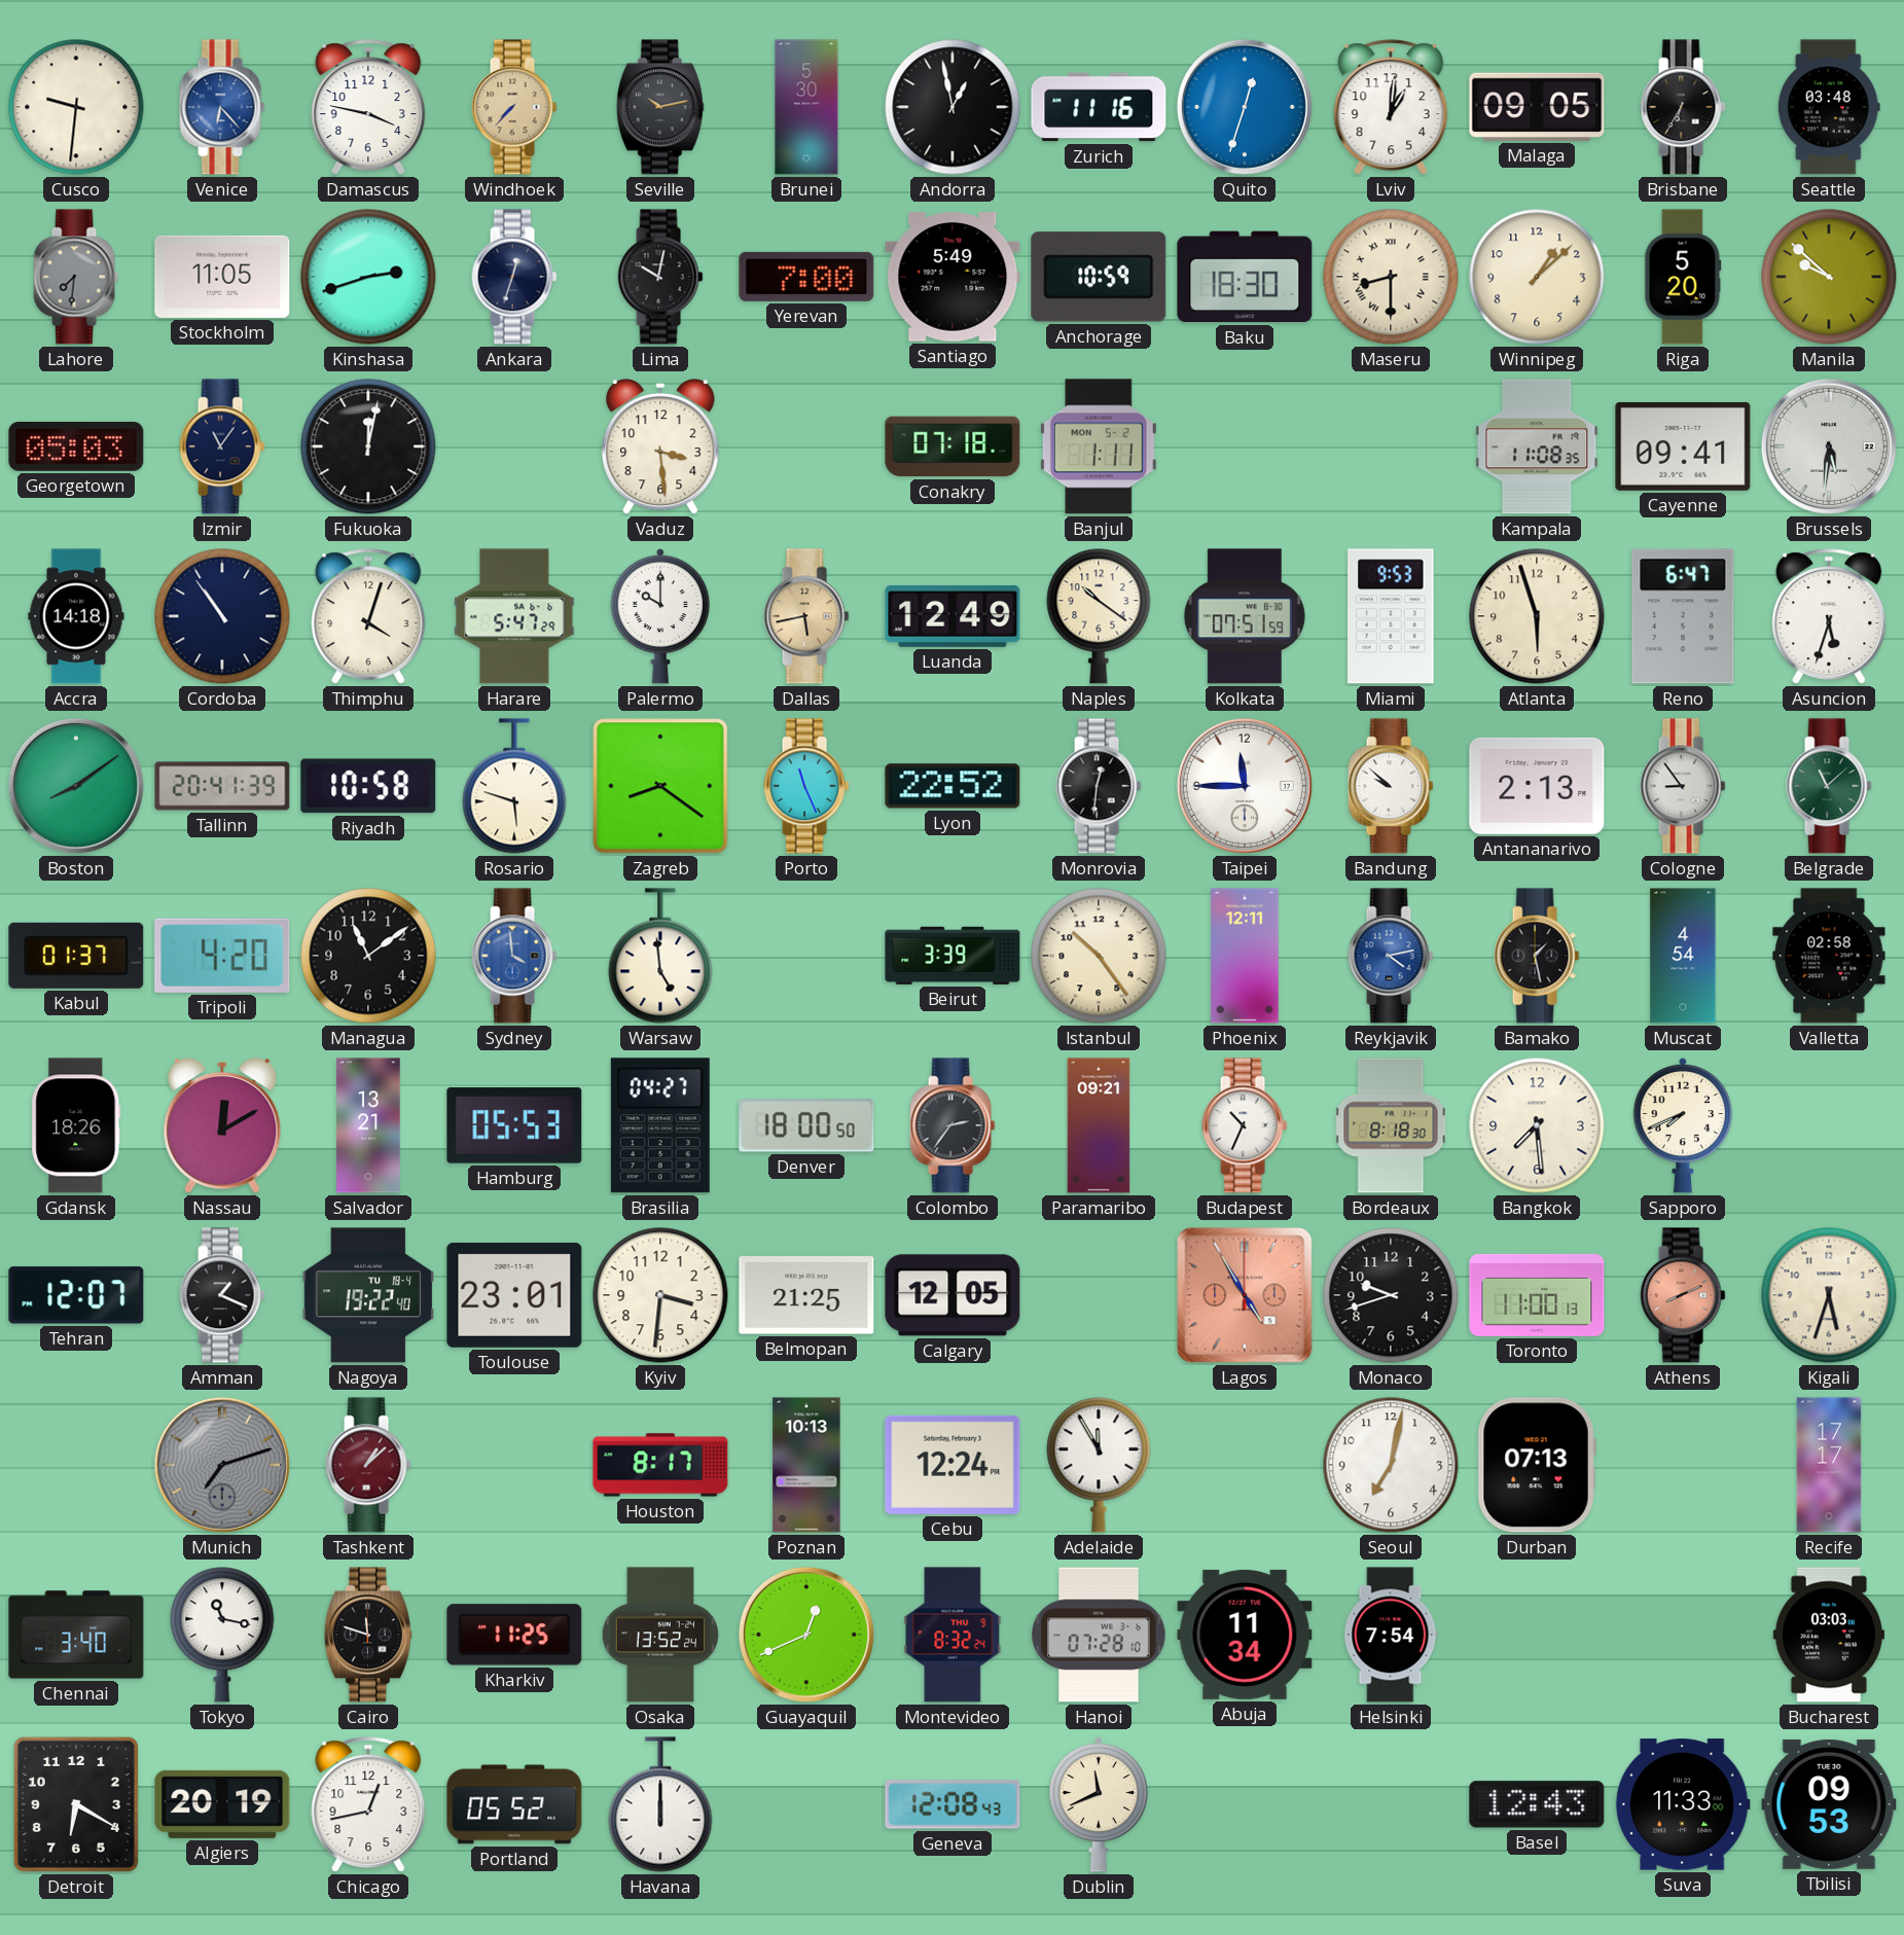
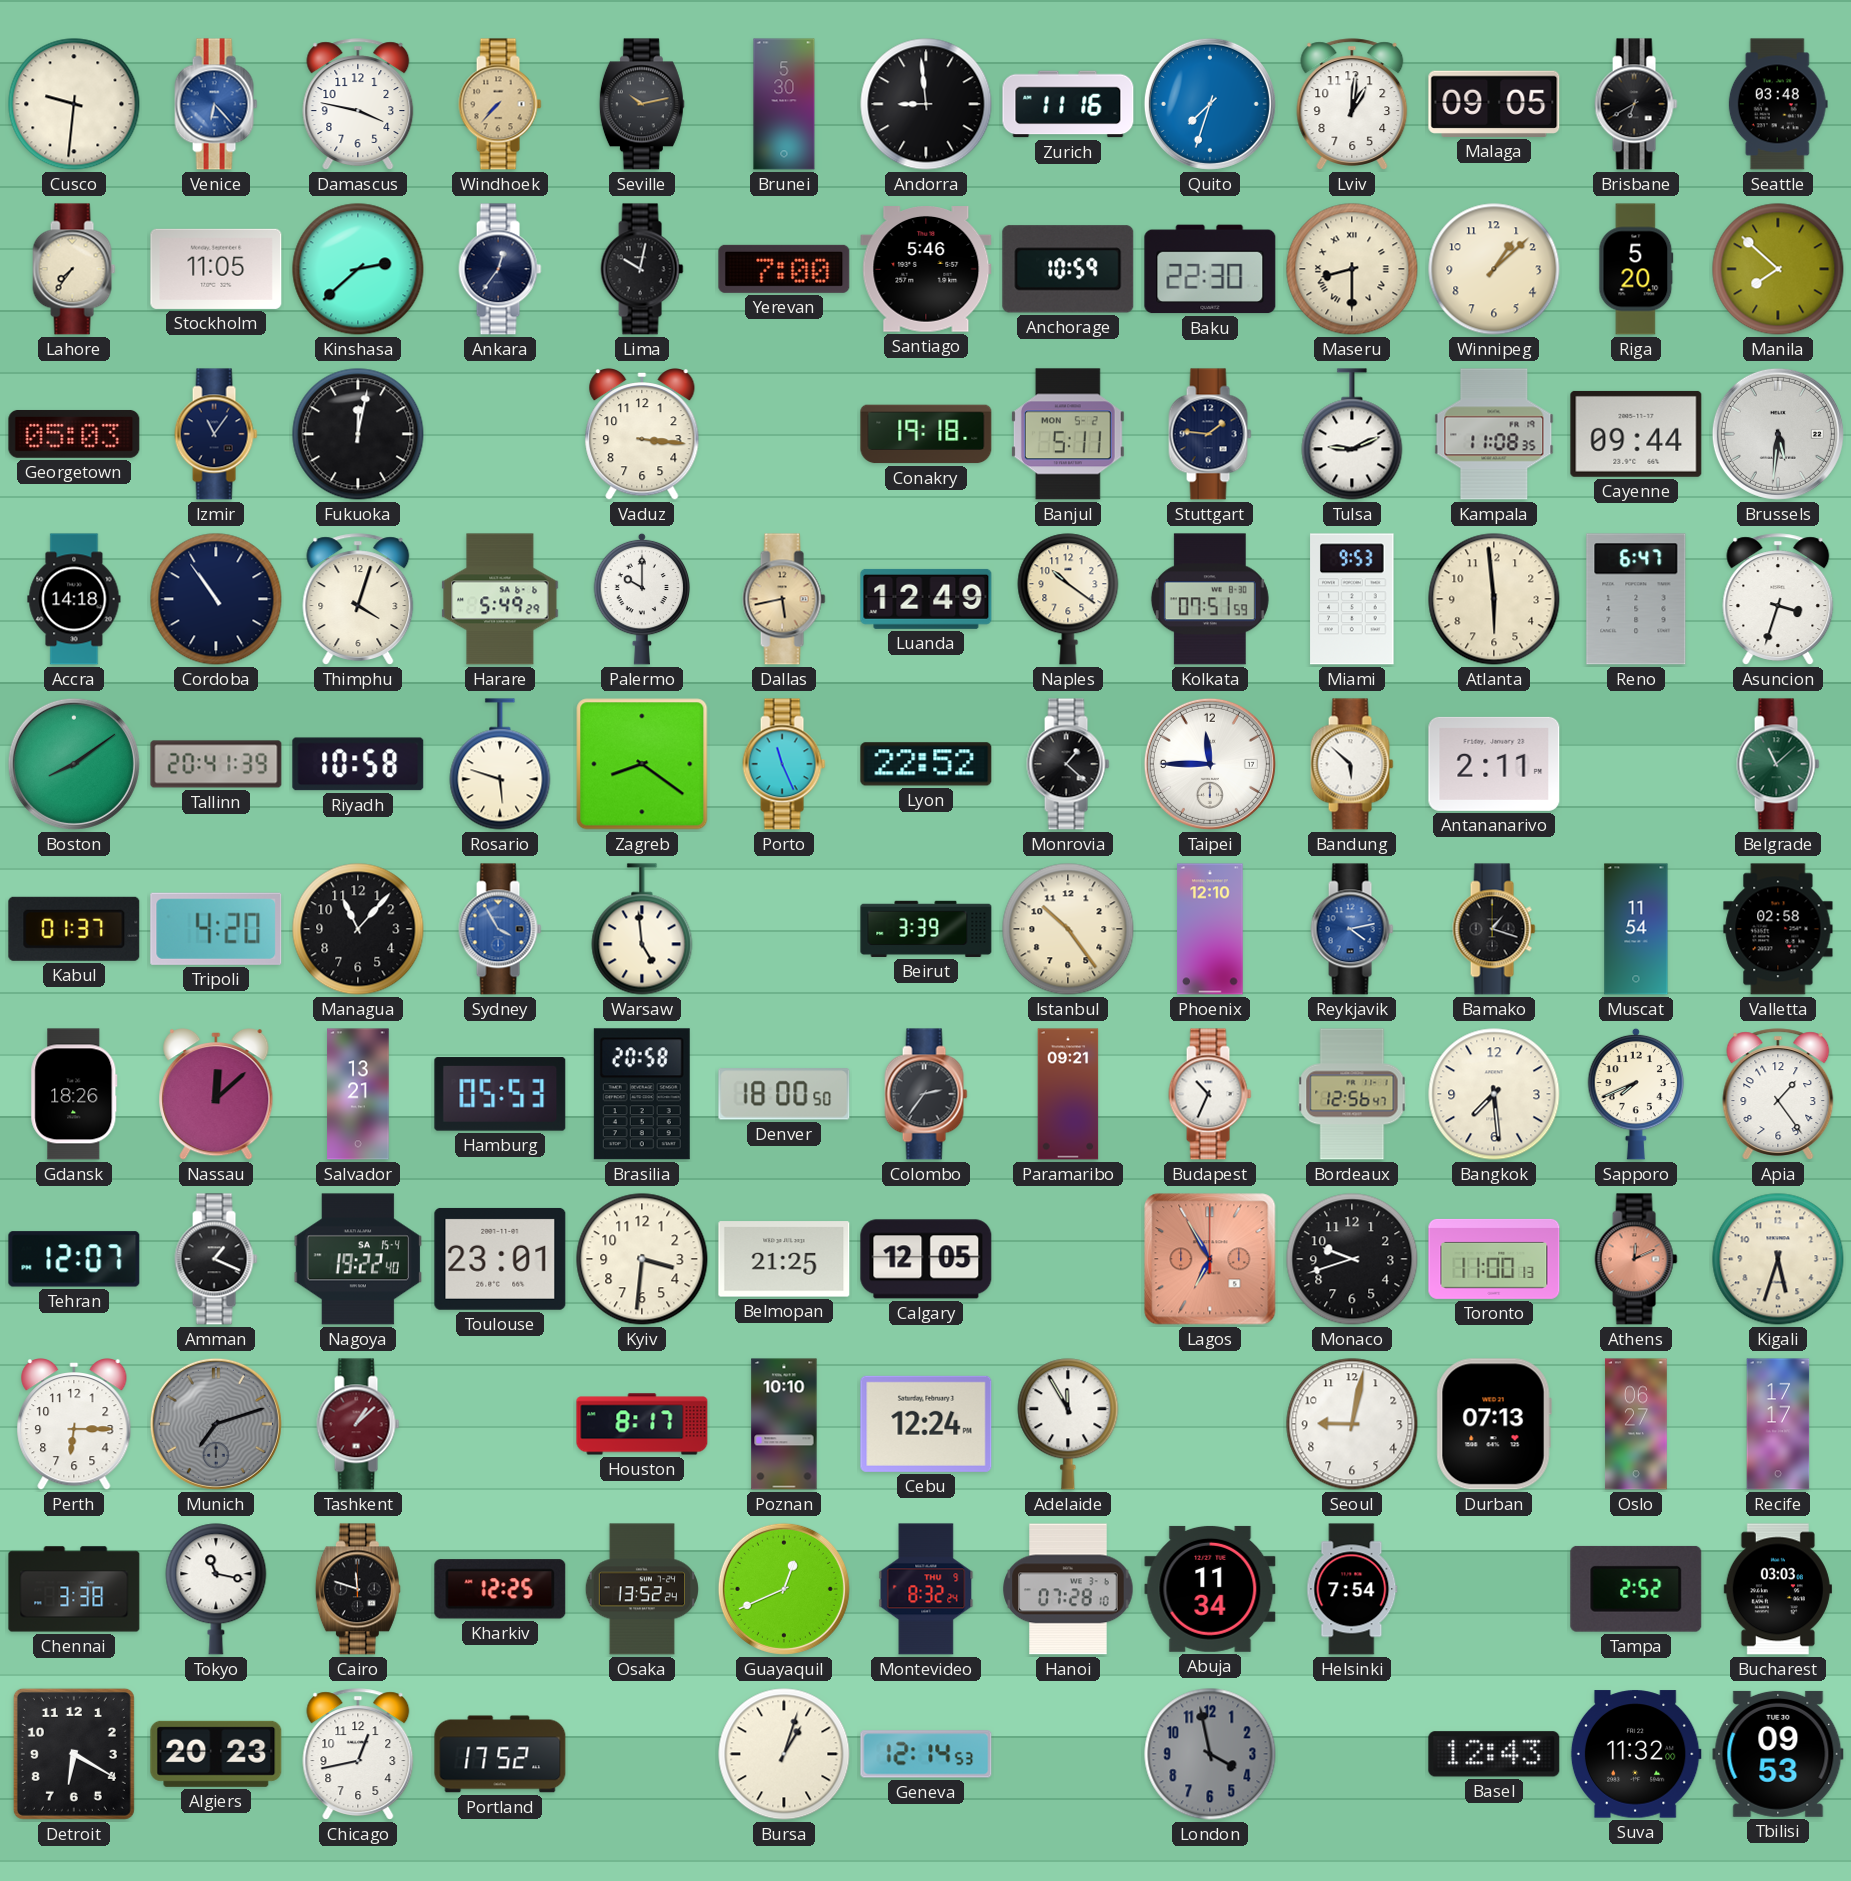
Andorra: 12:58 -> 8:59 (926, 104)
Quito: 12:33 -> 7:33 (1210, 104)
Brisbane: 6:35 -> 6:40 (1636, 104)
Lahore: 7:31 -> 7:36 (74, 269)
Lahore dial: grey -> cream (74, 269)
Kinshasa: 2:42 -> 2:38 (358, 269)
Ankara: 12:33 -> 12:36 (500, 269)
Santiago: 5:49 -> 5:46 (926, 269)
Baku: 18:30 -> 22:30 (1210, 269)
Manila: 9:52 -> 7:52 (1778, 269)
Vaduz: 3:29 -> 3:16 (642, 434)
Conakry: 07:18 -> 19:18 (926, 434)
Banjul: 1:11 -> 5:11 (1068, 434)
Stuttgart: none -> 1:46 (1210, 434)
Tulsa: none -> 9:11 (1352, 434)
Cayenne: 09:41 -> 09:44 (1636, 434)
Harare: 5:47 -> 5:49 (500, 599)
Atlanta: 5:57 -> 5:59 (1494, 599)
Asuncion: 5:33 -> 3:33 (1778, 599)
Monrovia: 12:31 -> 1:22 (1068, 764)
Bandung: 9:52 -> 5:52 (1352, 764)
Antananarivo: 2:13 -> 2:11 (1494, 764)
Cologne: 8:54 -> none (1683, 786)
Managua: 11:09 -> 11:07 (358, 929)
Sydney: 3:59 -> 3:55 (500, 929)
Phoenix: 12:11 -> 12:10 (1210, 929)
Bamako: 1:28 -> 1:18 (1494, 929)
Muscat: 4:54 -> 11:54 (1636, 929)
Nassau: 12:10 -> 12:08 (216, 1094)
Brasilia: 04:27 -> 20:58 (642, 1094)
Bordeaux: 8:18 -> 12:56 (1352, 1094)
Apia: none -> 1:24 (1778, 1094)
Nagoya date: TU 18-4 -> SA 15-4 (358, 1259)
Lagos: 4:55 -> 6:55 (1210, 1259)
Athens: 8:11 -> 12:11 (1636, 1259)
Perth: none -> 6:15 (74, 1424)
Poznan: 10:13 -> 10:10 (784, 1424)
Seoul: 7:02 -> 9:02 (1352, 1424)
Oslo: none -> 06:27 (1636, 1424)
Chennai: 3:40 -> 3:38 (74, 1589)
Kharkiv: 11:25 -> 12:25 (500, 1589)
Tampa: none -> 2:52 (1636, 1589)
Algiers: 20:19 -> 20:23 (216, 1754)
Portland: 05:52 -> 17:52 (500, 1754)
Havana: 12:00 -> none (660, 1804)
Bursa: none -> 1:03 (784, 1754)
Geneva: 12:08 -> 12:14 (926, 1754)
Dublin: 11:41 -> none (1099, 1804)
London: none -> 3:58 (1210, 1754)
Suva: 11:33 -> 11:32 (1636, 1754)
